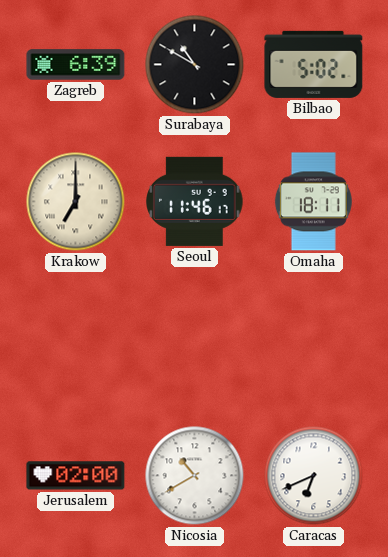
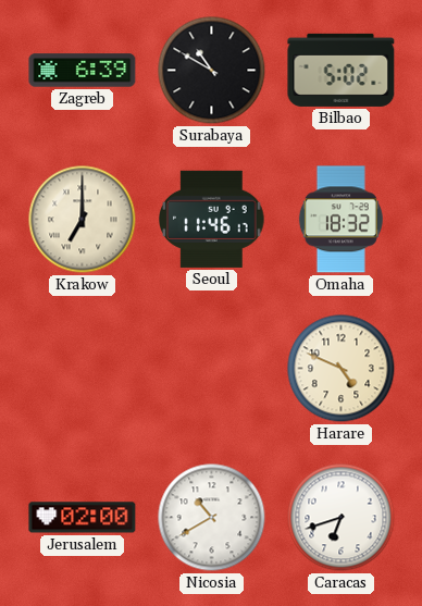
Omaha: 18:11 -> 18:32 (340, 220)
Harare: none -> 4:49 (342, 369)
Caracas: 6:41 -> 6:42 (342, 518)
